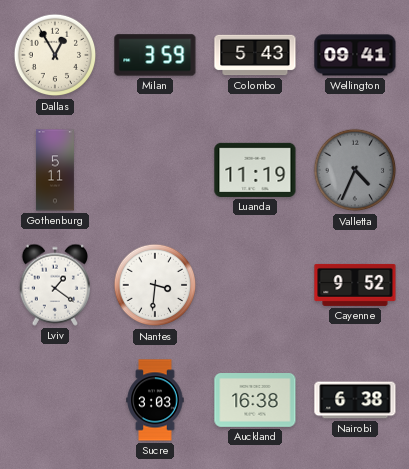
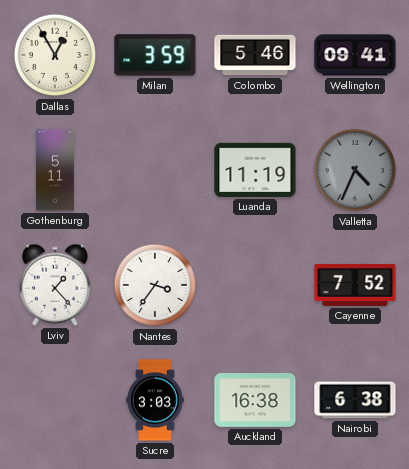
Colombo: 5:43 -> 5:46 (255, 55)
Lviv: 1:21 -> 1:23 (54, 285)
Nantes: 3:31 -> 3:36 (155, 285)
Cayenne: 9:52 -> 7:52 (355, 285)
